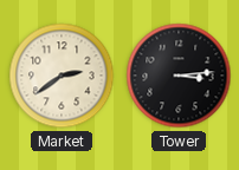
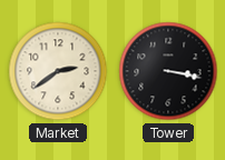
Tower: 3:14 -> 3:17 (168, 71)
